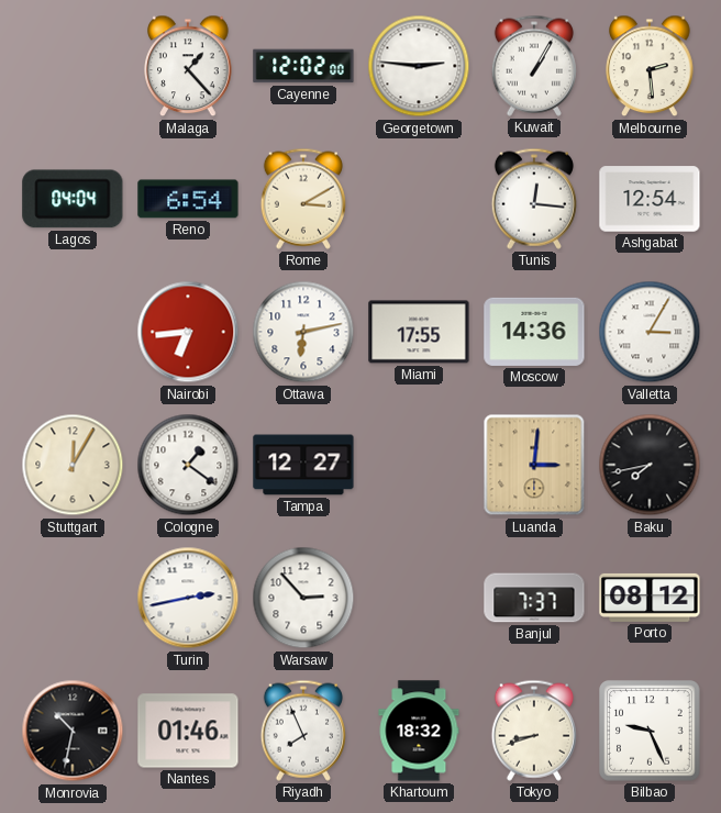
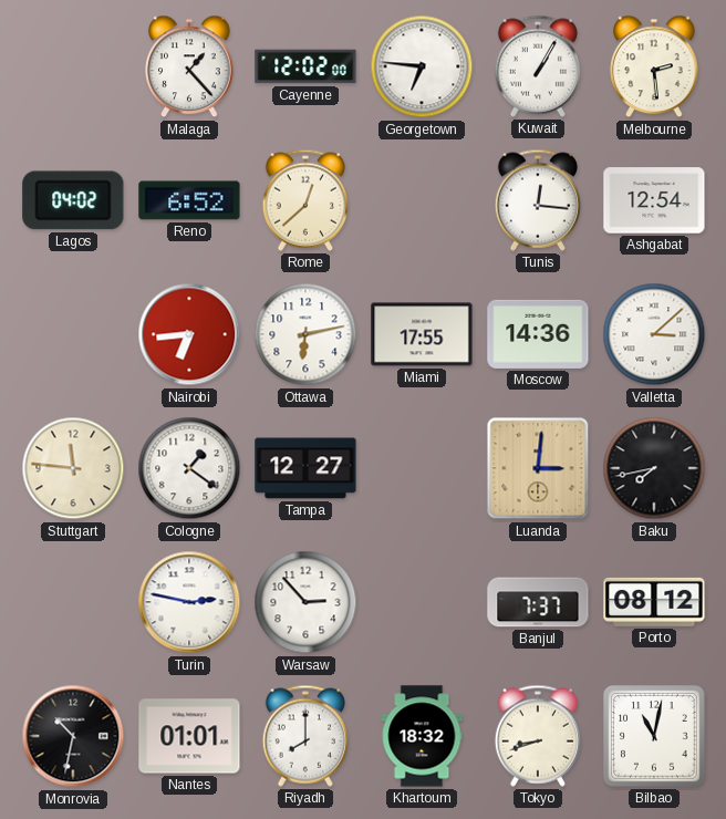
Georgetown: 2:46 -> 6:46 (422, 66)
Lagos: 04:04 -> 04:02 (73, 200)
Reno: 6:54 -> 6:52 (189, 200)
Rome: 3:10 -> 12:38 (305, 200)
Valletta: 3:05 -> 3:08 (654, 334)
Stuttgart: 12:05 -> 11:46 (73, 468)
Turin: 2:43 -> 2:47 (189, 602)
Nantes: 01:46 -> 01:01 (189, 736)
Riyadh: 7:56 -> 8:00 (305, 736)
Bilbao: 9:26 -> 11:02 (655, 737)
